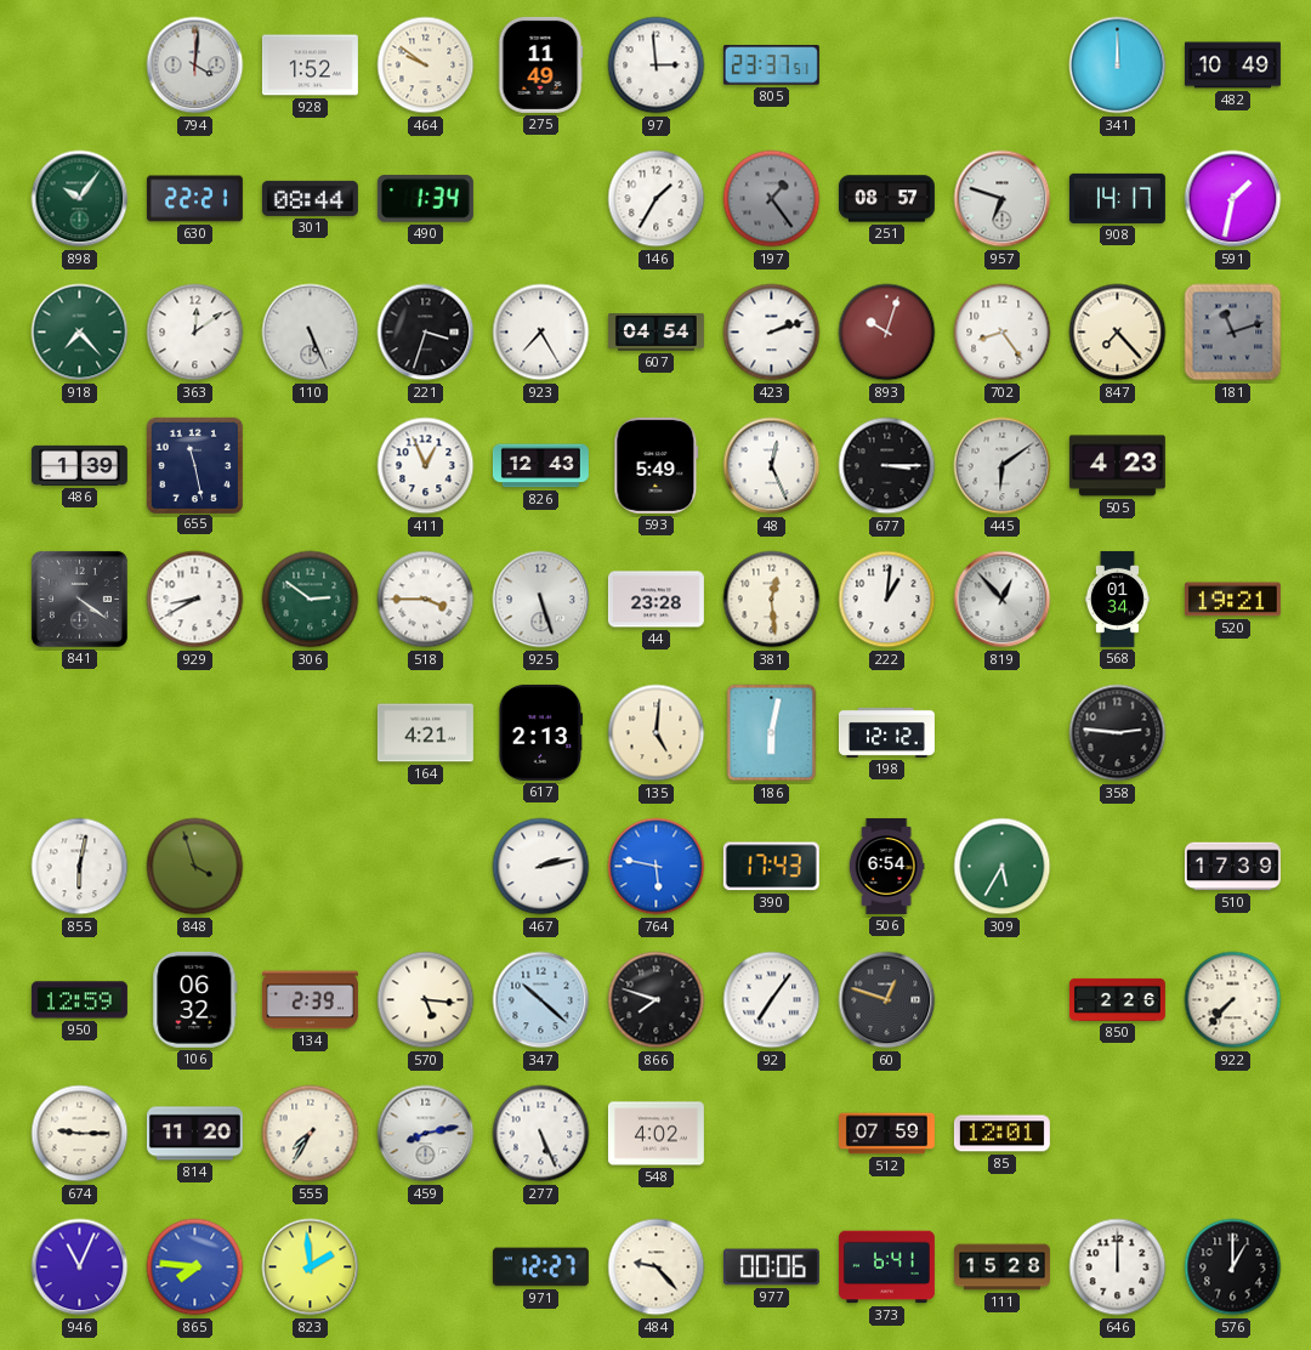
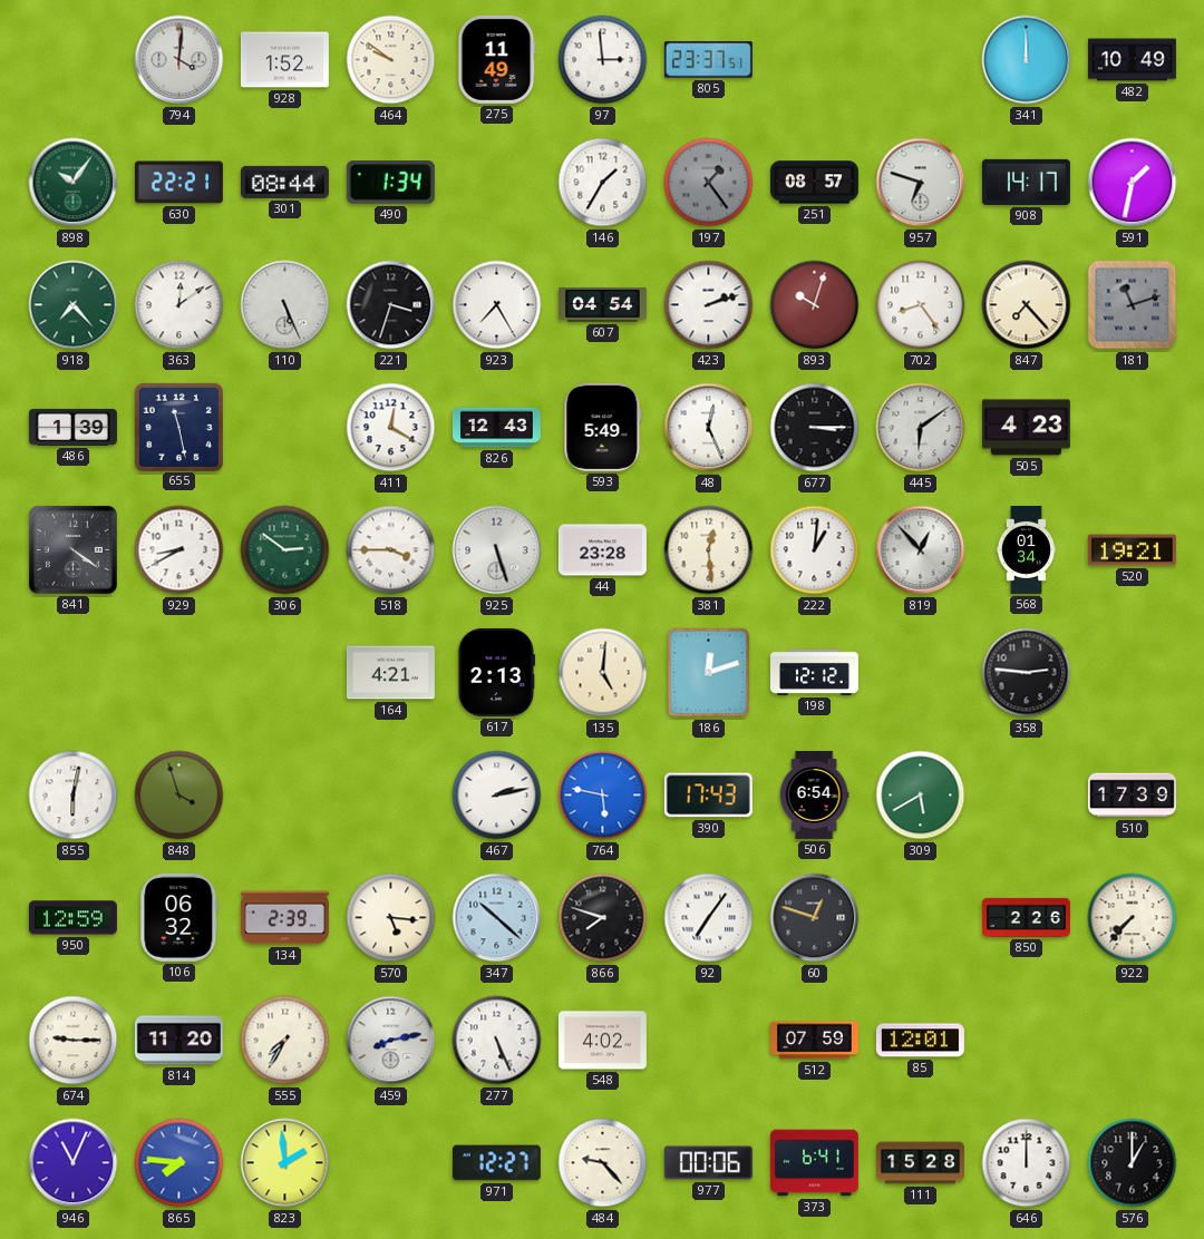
411: 12:56 -> 12:20 (391, 428)
186: 6:02 -> 12:12 (709, 673)
309: 5:35 -> 5:40 (921, 796)
